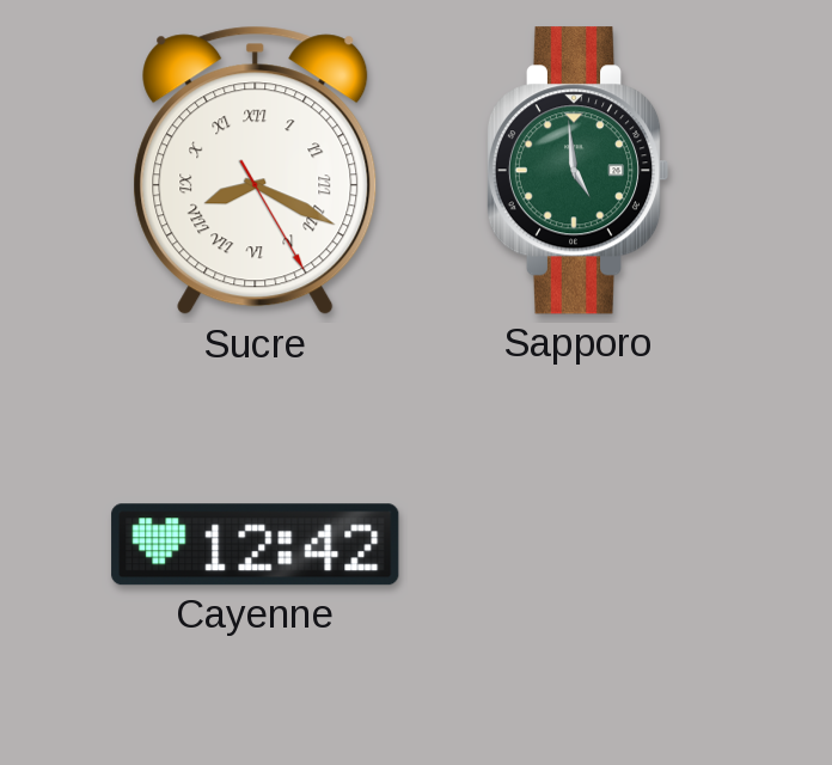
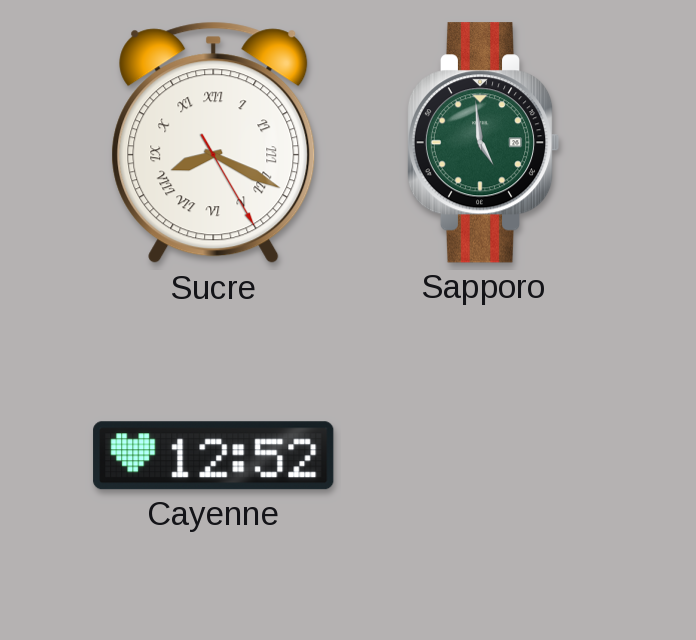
Cayenne: 12:42 -> 12:52 (214, 456)
